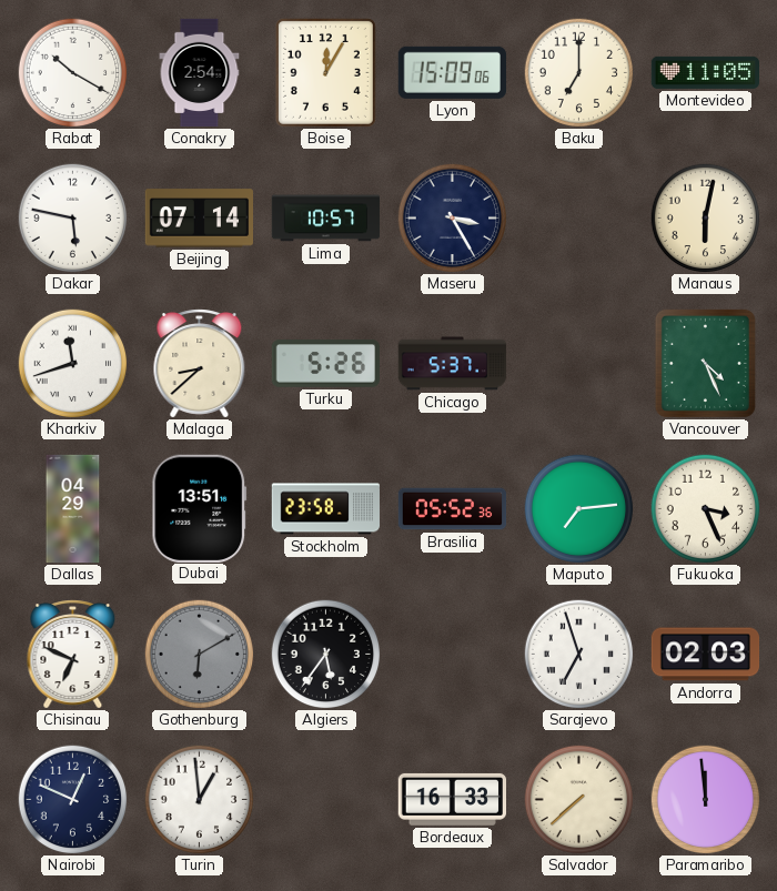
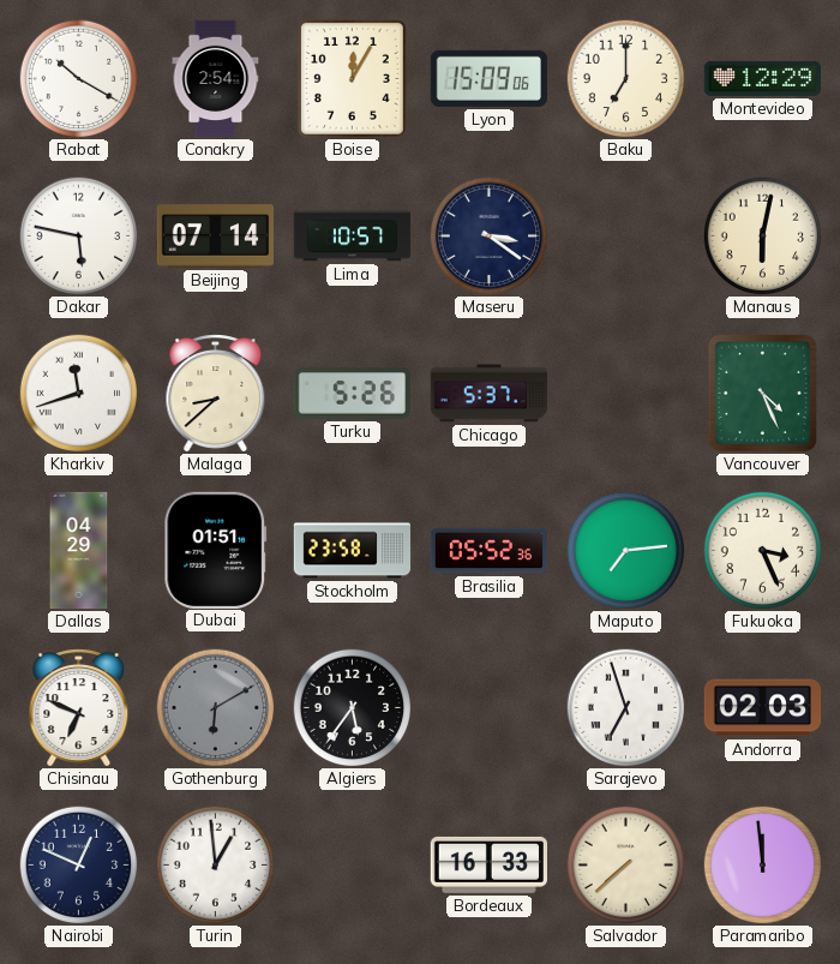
Montevideo: 11:05 -> 12:29 (763, 78)
Maseru: 3:25 -> 3:21 (490, 236)
Dubai: 13:51 -> 01:51 (216, 550)
